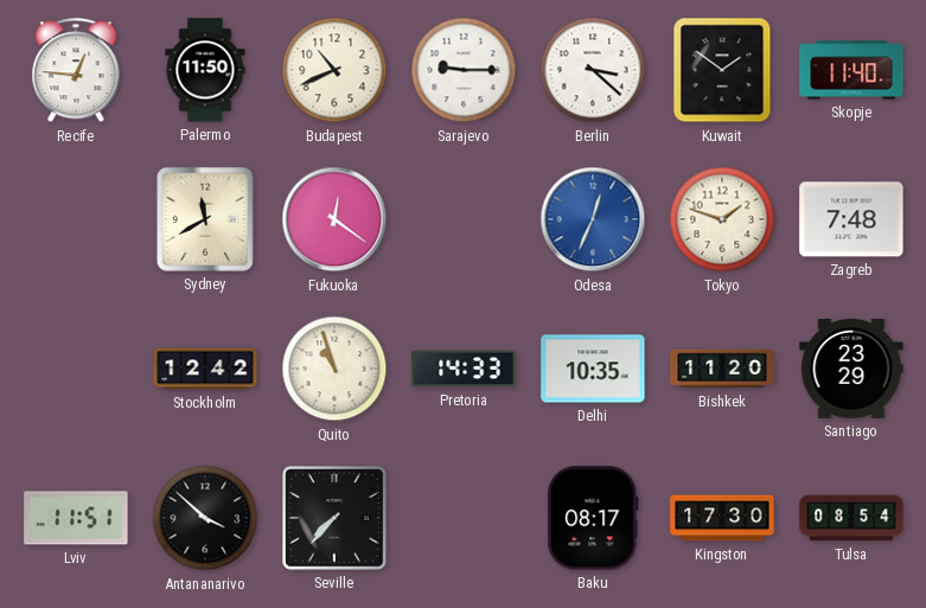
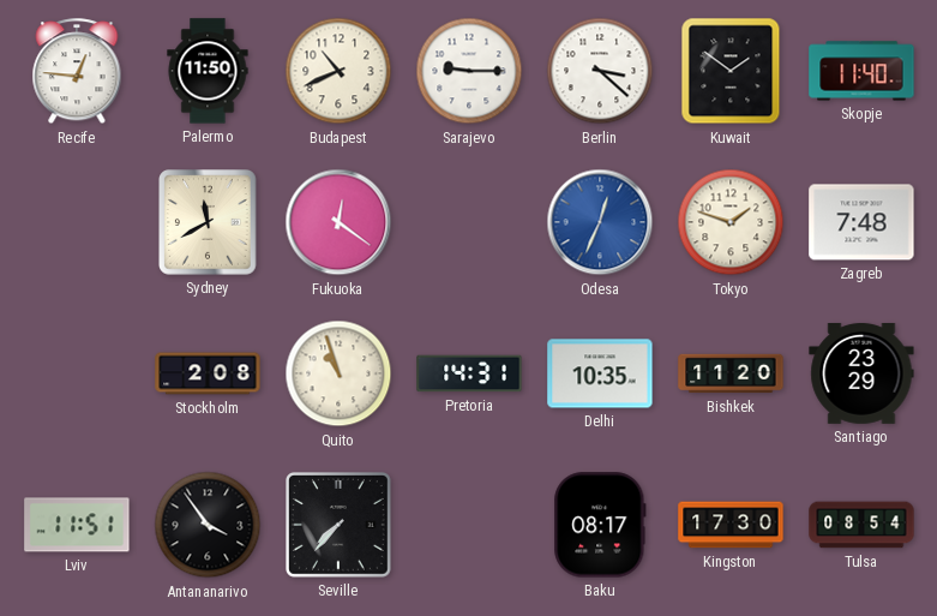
Stockholm: 12:42 -> 2:08 (208, 373)
Pretoria: 14:33 -> 14:31 (469, 373)
Antananarivo: 3:52 -> 3:54 (208, 525)
